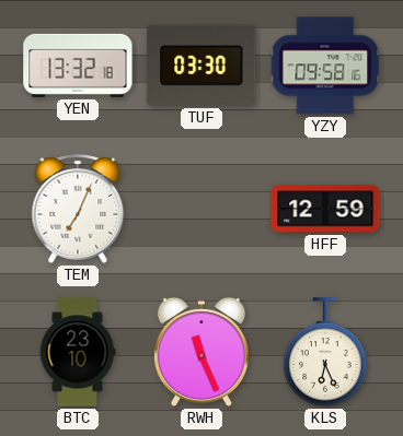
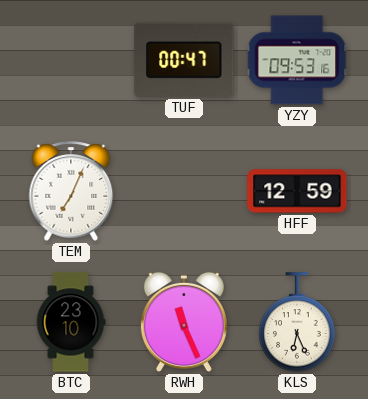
YEN: 13:32 -> none (78, 66)
TUF: 03:30 -> 00:47 (184, 60)
YZY: 09:58 -> 09:53 (297, 60)
